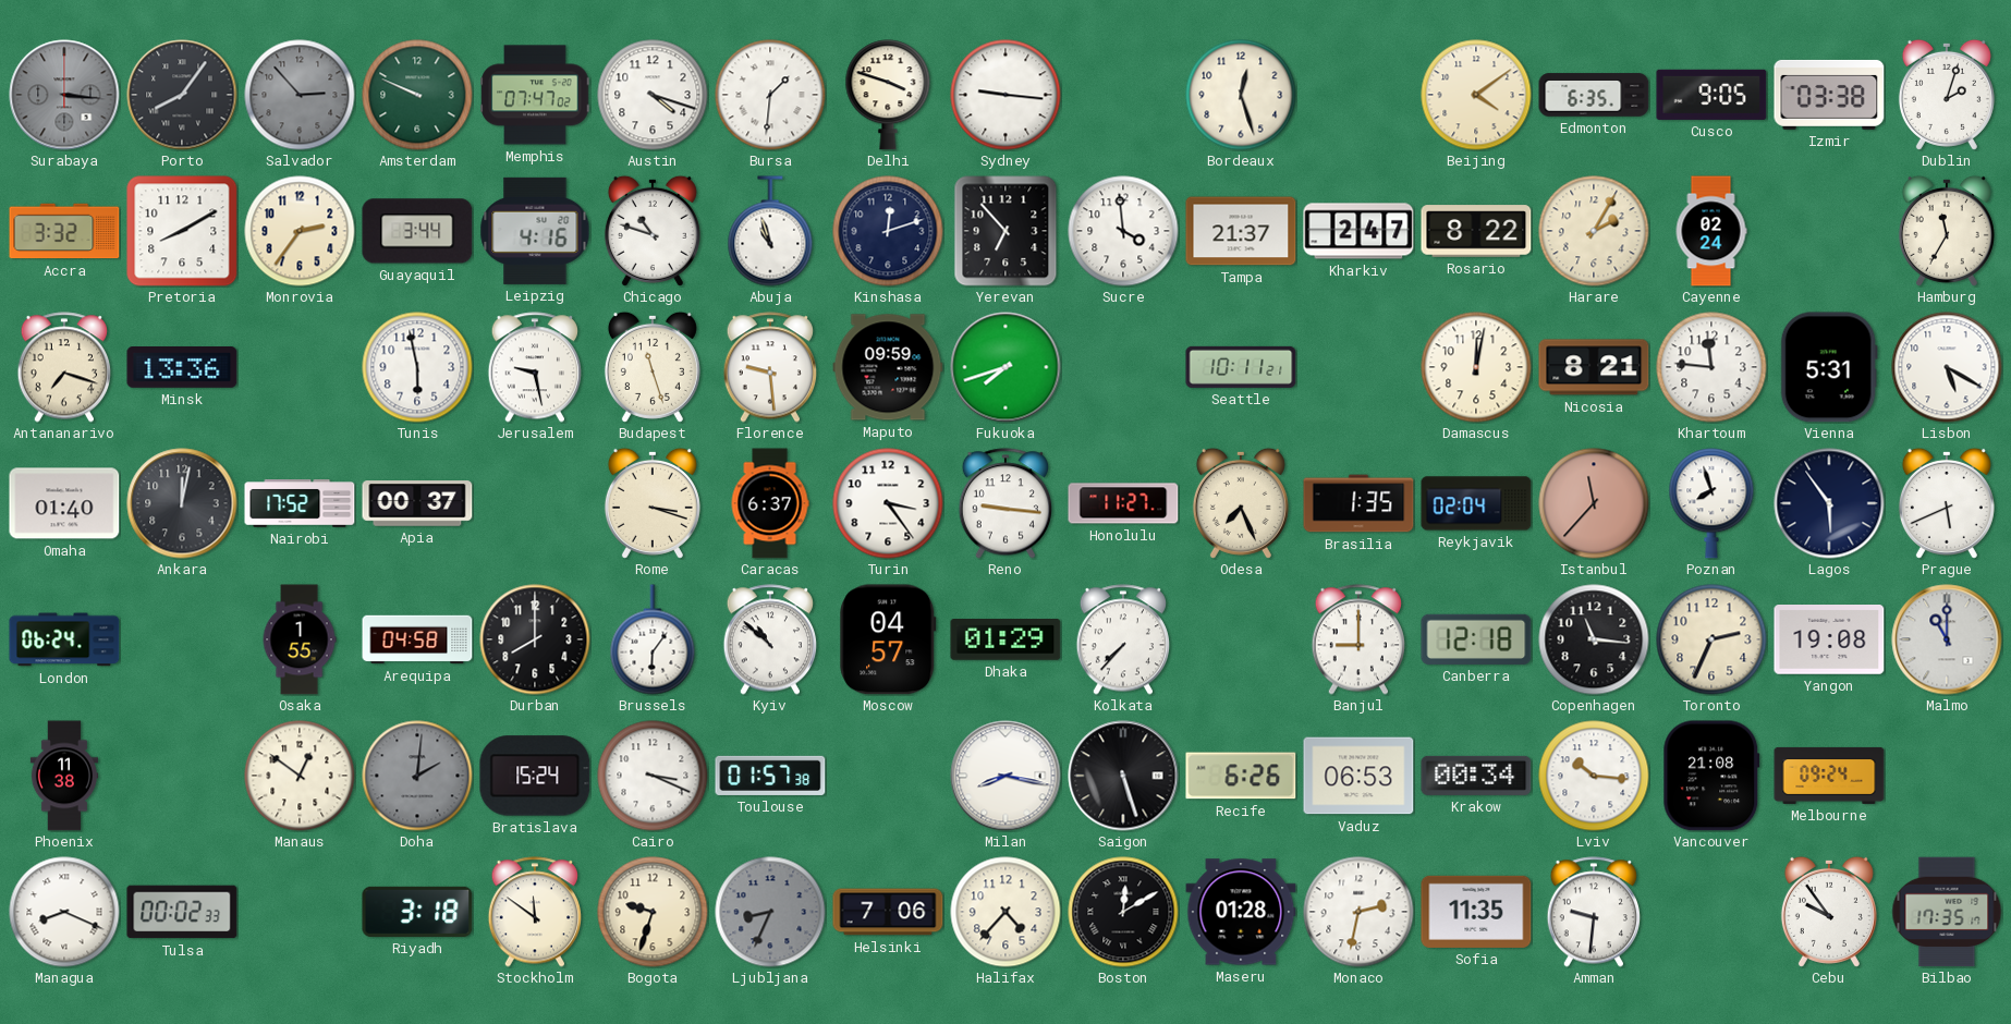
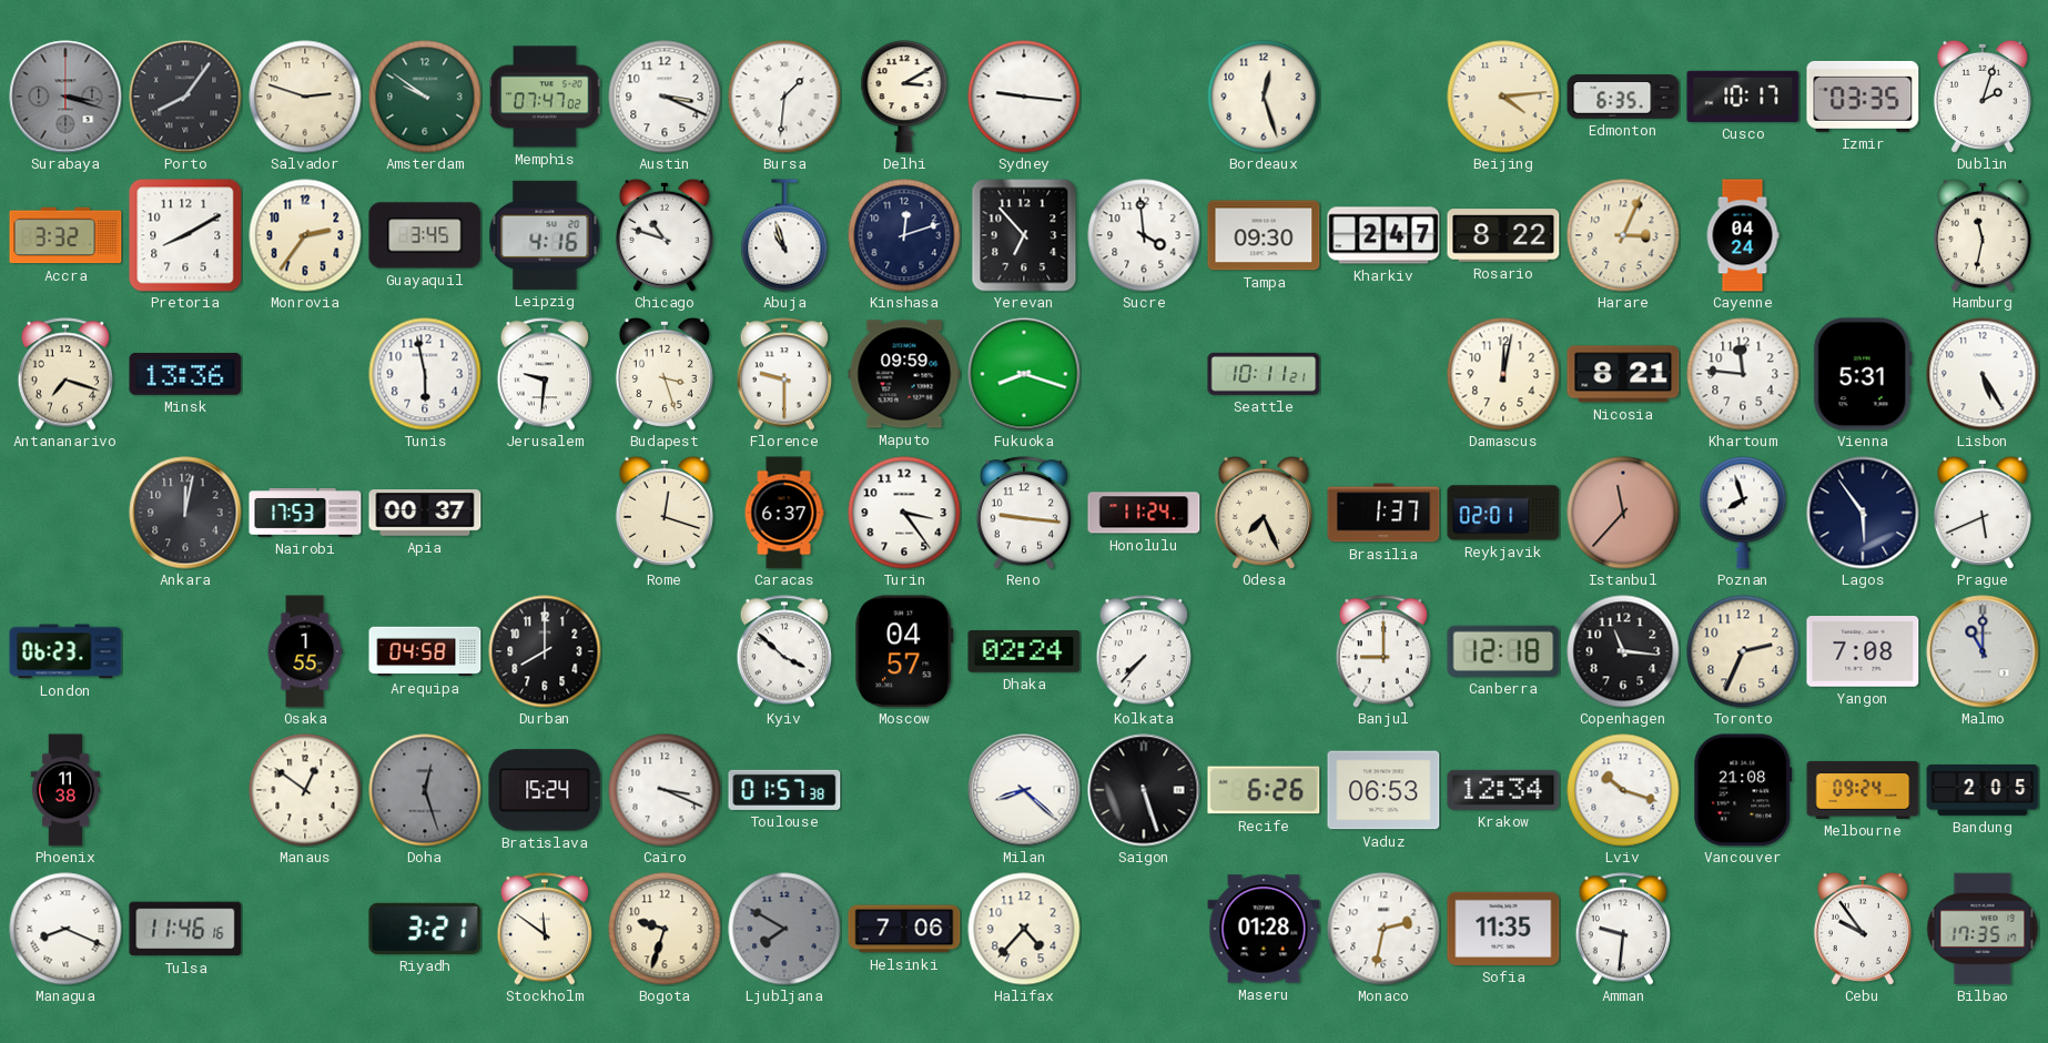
Surabaya: 3:16 -> 3:18 (65, 97)
Salvador: 2:53 -> 2:48 (305, 97)
Salvador dial: grey -> cream (305, 97)
Amsterdam: 9:49 -> 9:51 (425, 97)
Austin: 4:18 -> 3:19 (665, 97)
Delhi: 3:48 -> 3:10 (904, 97)
Beijing: 4:09 -> 4:14 (1503, 97)
Cusco: 9:05 -> 10:17 (1743, 97)
Izmir: 03:38 -> 03:35 (1863, 97)
Guayaquil: 3:44 -> 3:45 (425, 235)
Tampa: 21:37 -> 09:30 (1264, 235)
Harare: 2:05 -> 3:04 (1623, 235)
Cayenne: 02:24 -> 04:24 (1743, 235)
Hamburg: 11:35 -> 11:32 (1983, 235)
Jerusalem: 9:28 -> 9:31 (544, 374)
Budapest: 11:27 -> 3:27 (665, 374)
Florence: 9:29 -> 9:30 (783, 374)
Fukuoka: 7:42 -> 8:18 (1024, 374)
Lisbon: 5:20 -> 5:25 (1983, 374)
Omaha: 01:40 -> none (64, 503)
Nairobi: 17:52 -> 17:53 (305, 513)
Rome: 3:18 -> 12:18 (665, 513)
Honolulu: 11:27 -> 11:24 (1144, 513)
Brasilia: 1:35 -> 1:37 (1383, 513)
Reykjavik: 02:04 -> 02:01 (1503, 513)
London: 06:24 -> 06:23 (65, 651)
Brussels: 6:06 -> none (653, 639)
Kyiv: 10:52 -> 3:52 (783, 651)
Dhaka: 01:29 -> 02:24 (1024, 652)
Yangon: 19:08 -> 7:08 (1863, 652)
Doha: 2:01 -> 12:27 (425, 790)
Milan: 8:17 -> 8:22 (1024, 790)
Krakow: 00:34 -> 12:34 (1503, 790)
Lviv: 10:16 -> 10:18 (1623, 790)
Bandung: none -> 2:05 (1983, 790)
Tulsa: 00:02 -> 11:46 (185, 929)
Riyadh: 3:18 -> 3:21 (425, 929)
Ljubljana: 8:34 -> 7:50 (784, 929)
Boston: 12:10 -> none (1123, 912)
